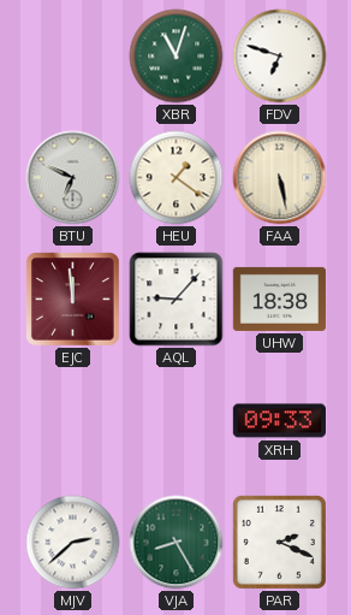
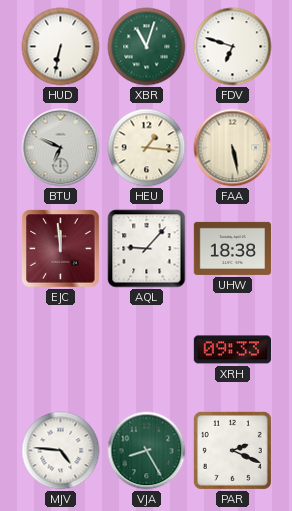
HUD: none -> 6:32 (61, 47)
HEU: 1:21 -> 1:16 (147, 148)
MJV: 2:38 -> 4:46 (61, 451)
